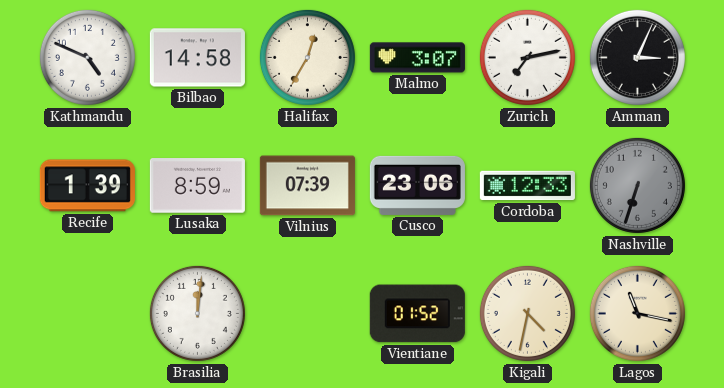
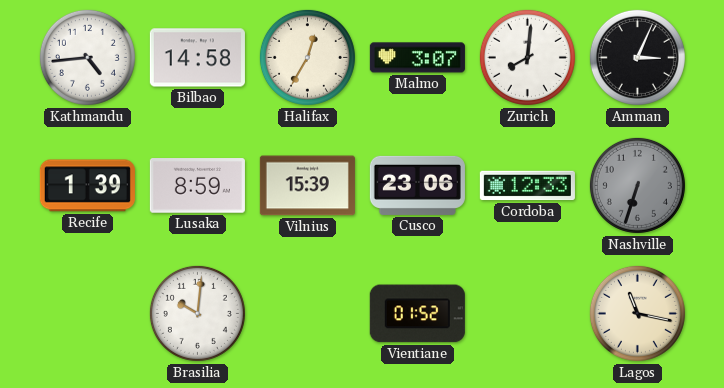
Kathmandu: 4:49 -> 4:44 (87, 57)
Zurich: 7:13 -> 8:01 (527, 57)
Vilnius: 07:39 -> 15:39 (307, 186)
Brasilia: 12:01 -> 10:01 (197, 313)
Kigali: 4:32 -> none (527, 313)
